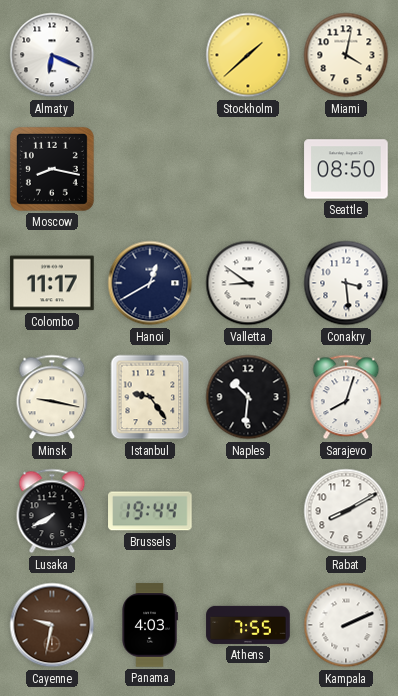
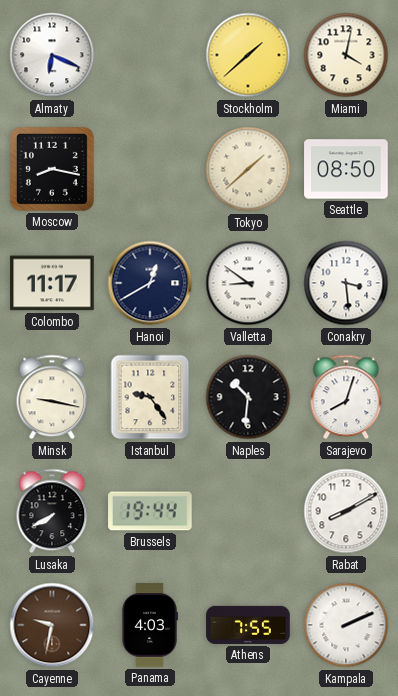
Tokyo: none -> 1:38 (248, 169)
